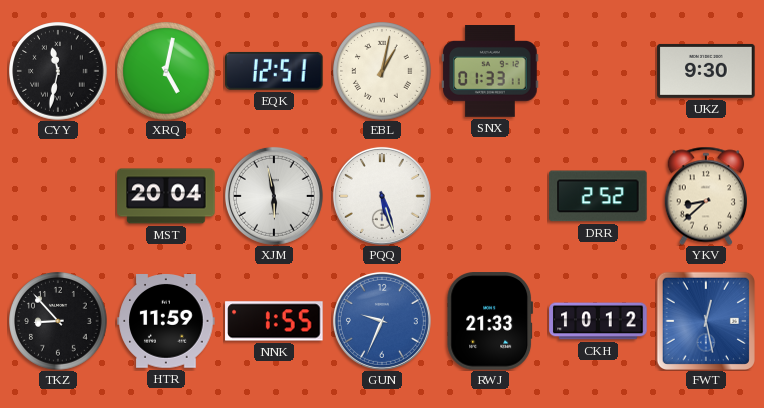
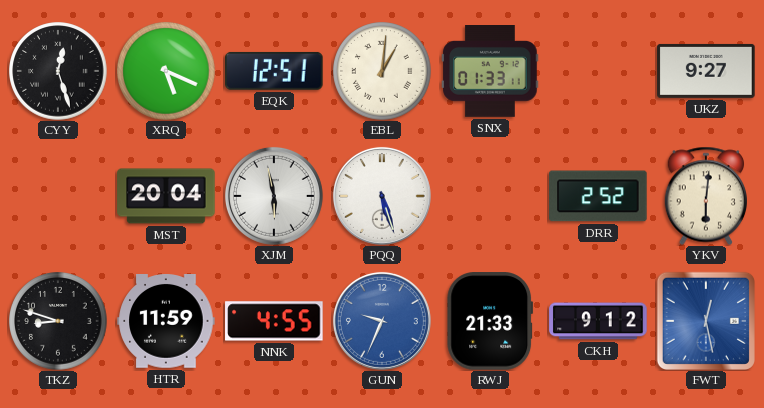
CYY: 11:32 -> 12:27 (58, 71)
XRQ: 5:02 -> 5:19 (166, 71)
EBL: 1:02 -> 1:01 (382, 71)
UKZ: 9:30 -> 9:27 (706, 71)
YKV: 8:38 -> 6:01 (705, 196)
TKZ: 8:53 -> 8:48 (58, 321)
NNK: 1:55 -> 4:55 (274, 321)
CKH: 10:12 -> 9:12 (598, 321)
